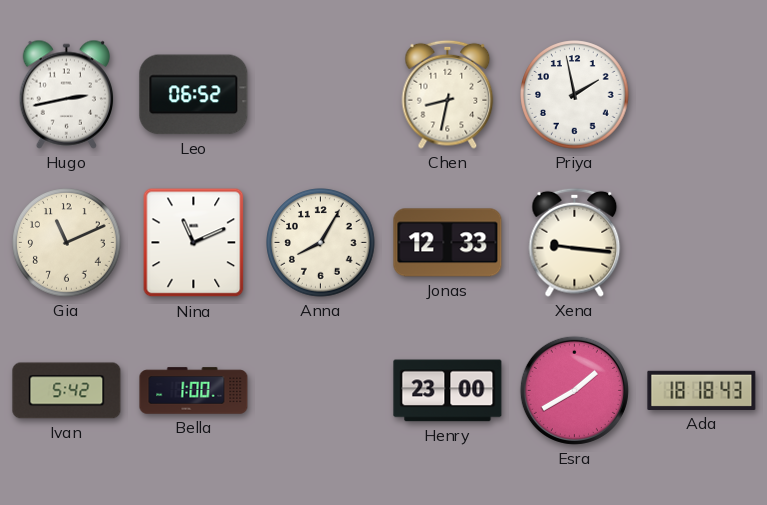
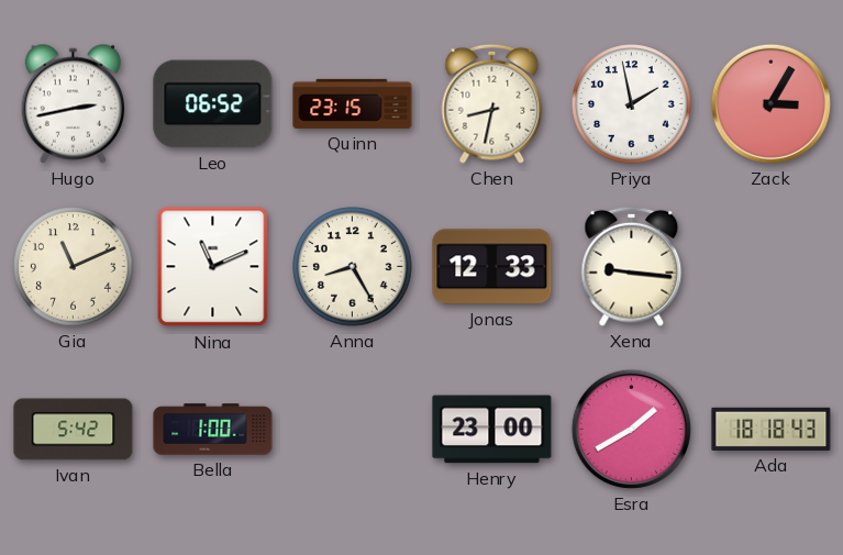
Quinn: none -> 23:15 (353, 103)
Zack: none -> 3:05 (770, 103)
Anna: 8:05 -> 8:25 (353, 267)
